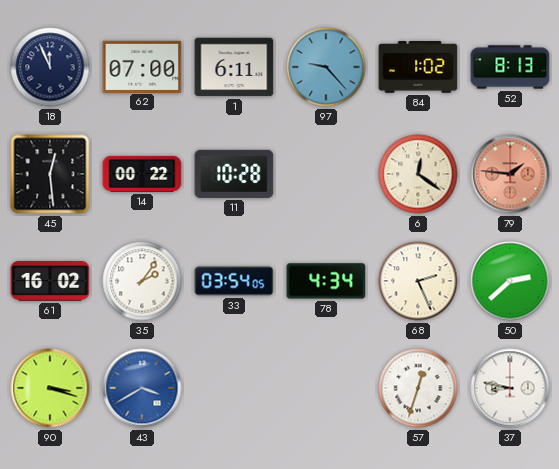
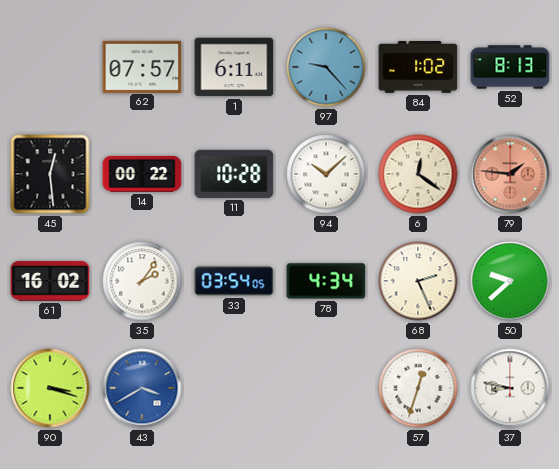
18: 11:56 -> none (50, 67)
62: 07:00 -> 07:57 (142, 66)
94: none -> 10:08 (326, 174)
50: 2:38 -> 9:38 (510, 281)
